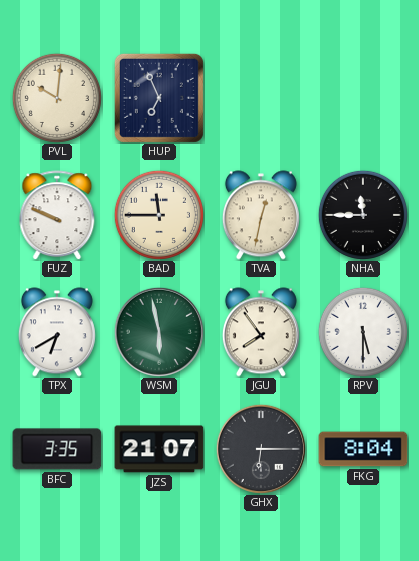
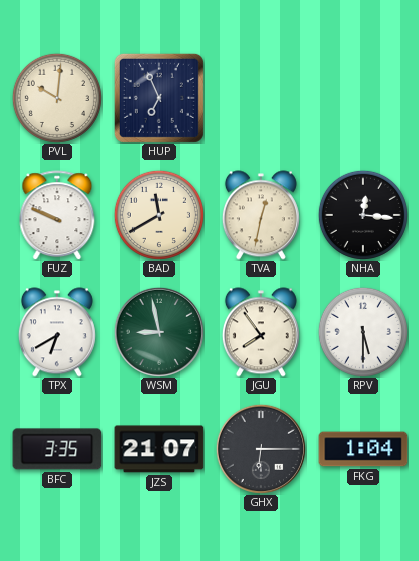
BAD: 11:45 -> 11:40 (159, 215)
NHA: 11:45 -> 12:16 (363, 215)
WSM: 5:58 -> 8:58 (159, 332)
FKG: 8:04 -> 1:04 (363, 449)
